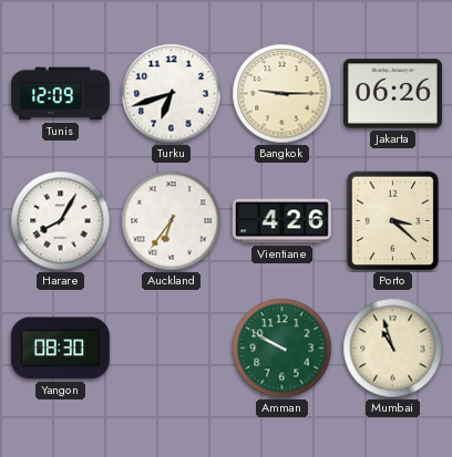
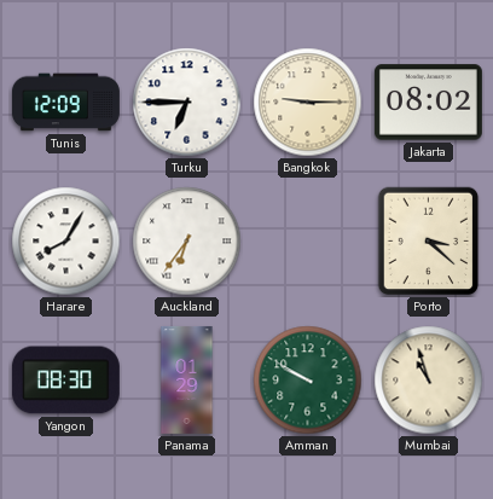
Turku: 6:42 -> 6:45 (187, 103)
Jakarta: 06:26 -> 08:02 (428, 103)
Vientiane: 4:26 -> none (281, 221)
Panama: none -> 01:29 (187, 379)
